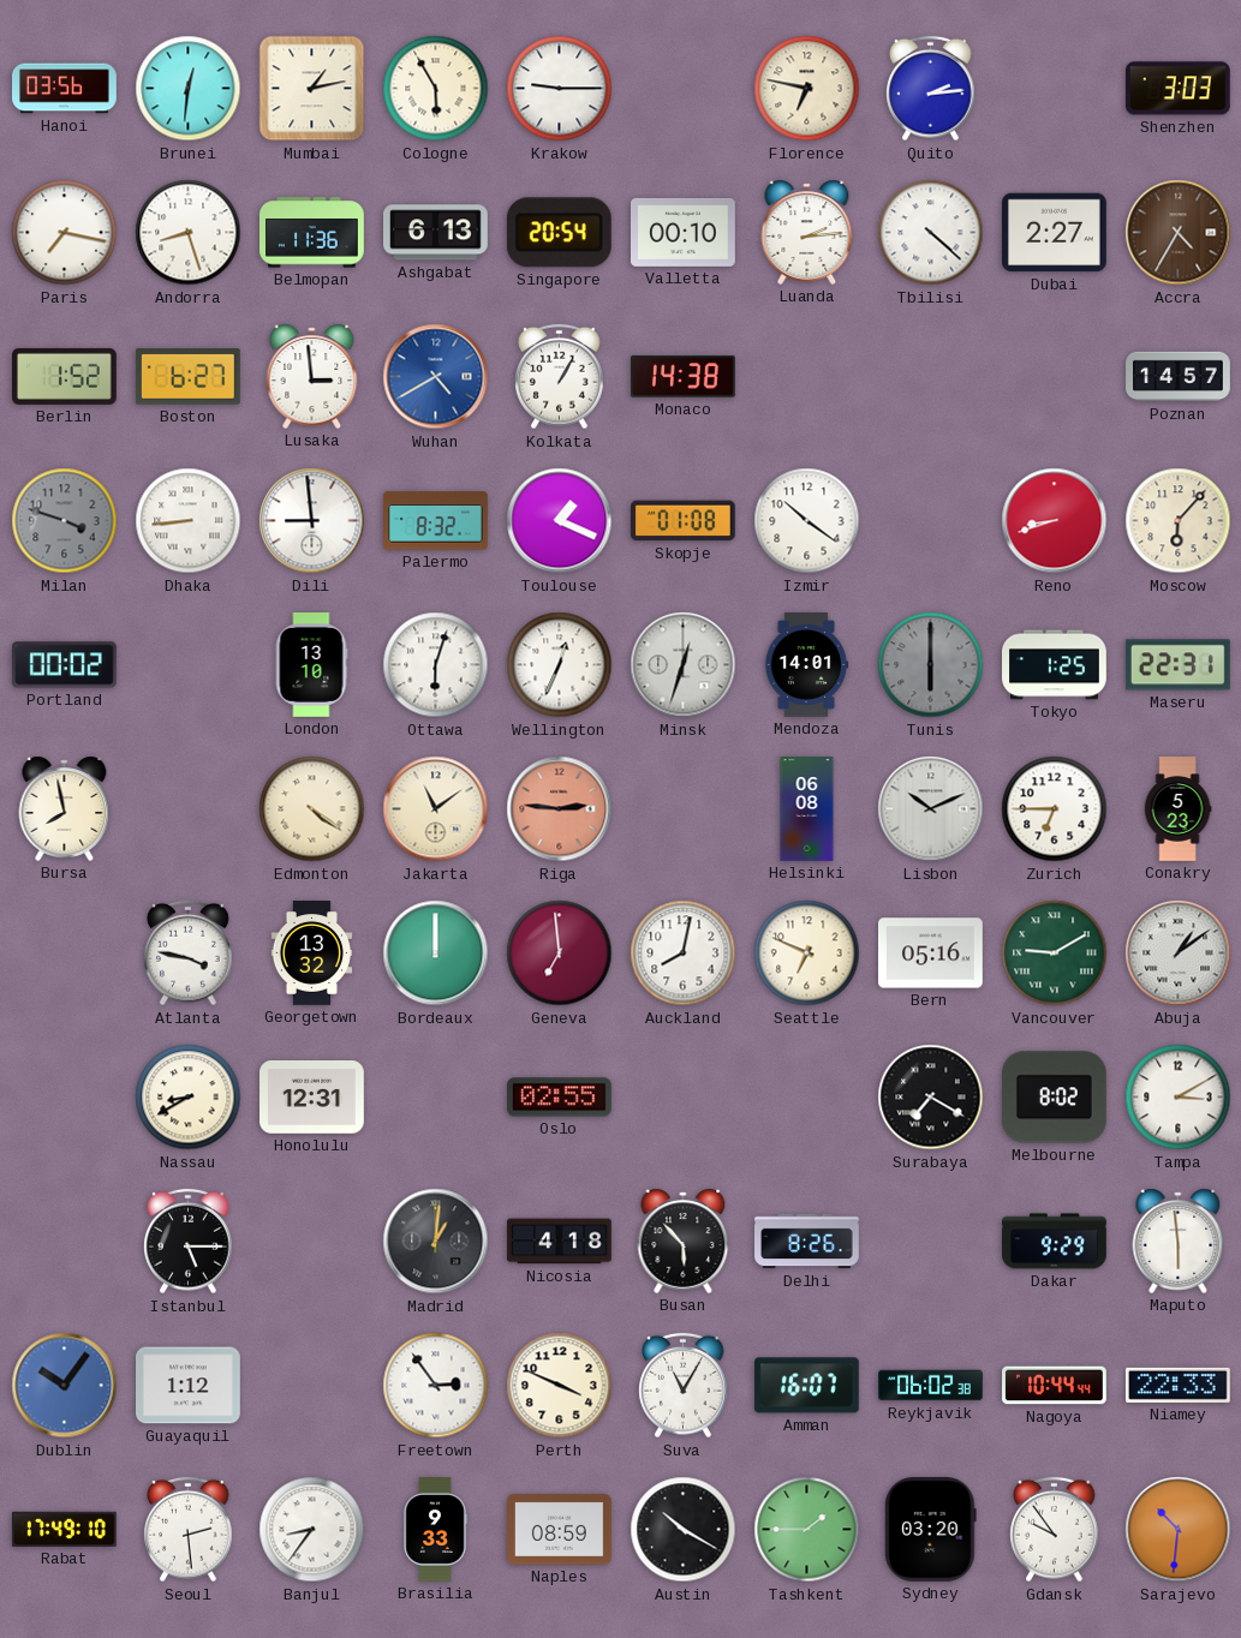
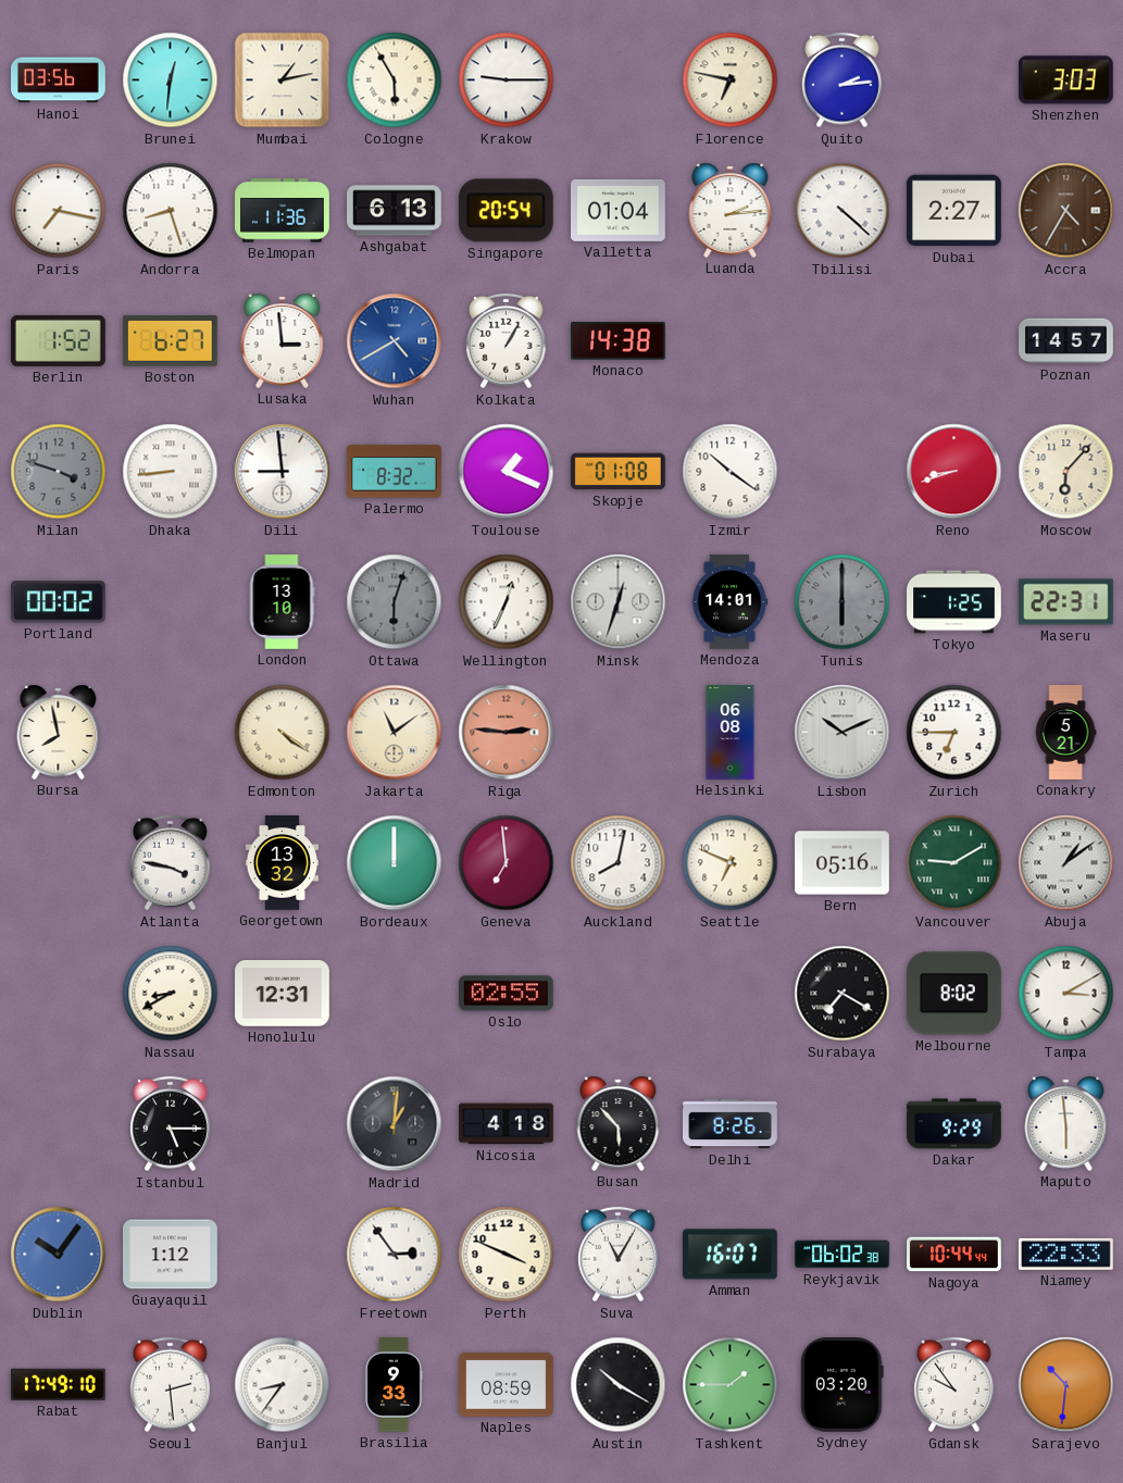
Valletta: 00:10 -> 01:04 (619, 210)
Ottawa dial: white -> grey (395, 602)
Conakry: 5:23 -> 5:21 (1065, 733)
